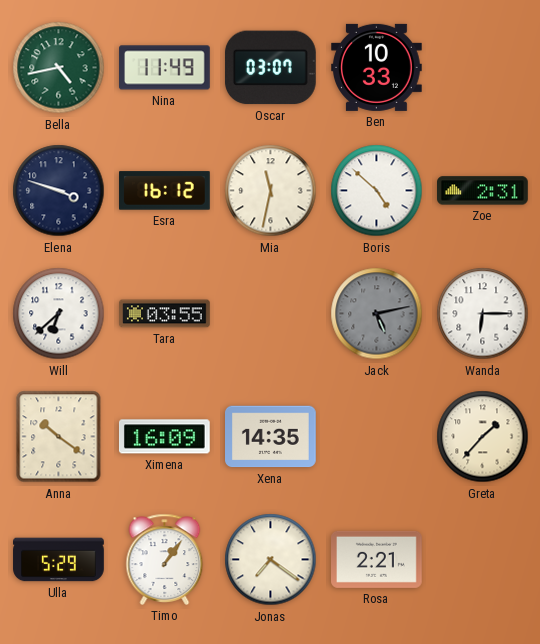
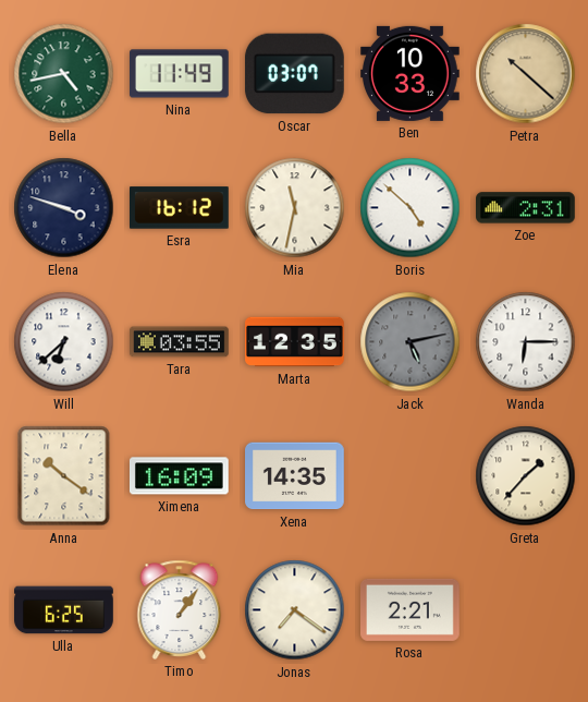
Petra: none -> 10:22 (526, 74)
Marta: none -> 12:35 (295, 342)
Ulla: 5:29 -> 6:25 (64, 610)
